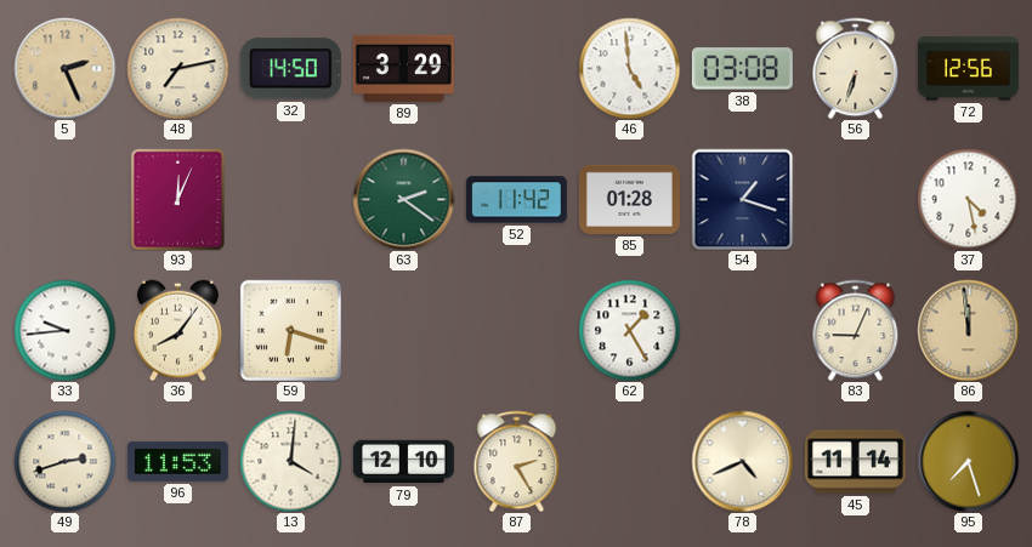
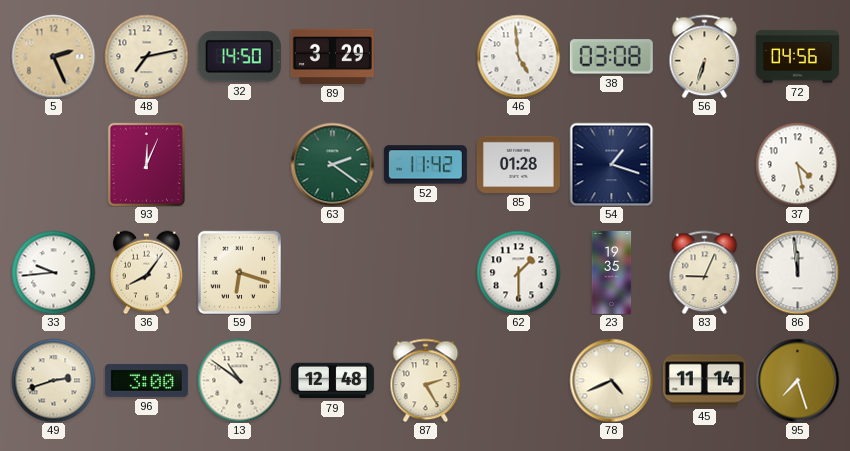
72: 12:56 -> 04:56 (797, 57)
62: 1:25 -> 1:30 (518, 272)
23: none -> 19:35 (612, 272)
86 dial: champagne -> white (797, 272)
96: 11:53 -> 3:00 (146, 380)
13: 4:01 -> 10:51 (239, 380)
79: 12:10 -> 12:48 (332, 381)
